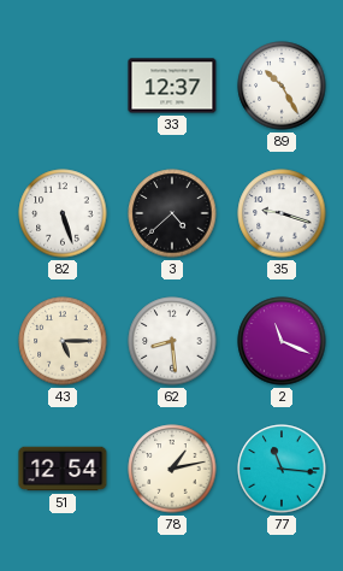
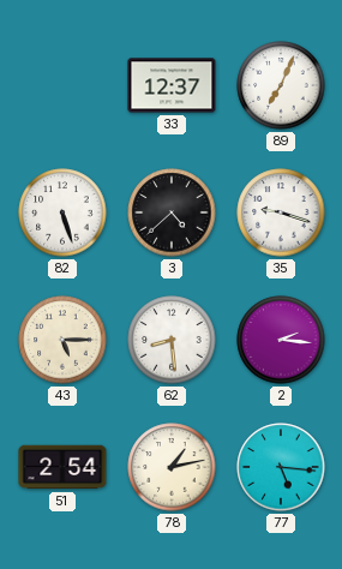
89: 10:25 -> 7:04 (281, 85)
2: 11:19 -> 2:16 (281, 340)
51: 12:54 -> 2:54 (62, 467)
77: 11:16 -> 5:16 (281, 467)
